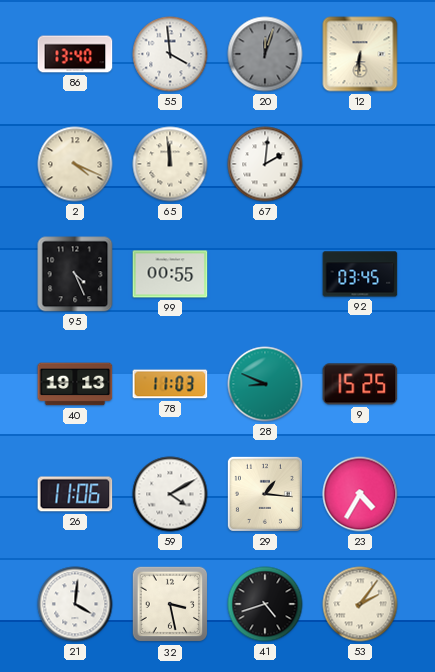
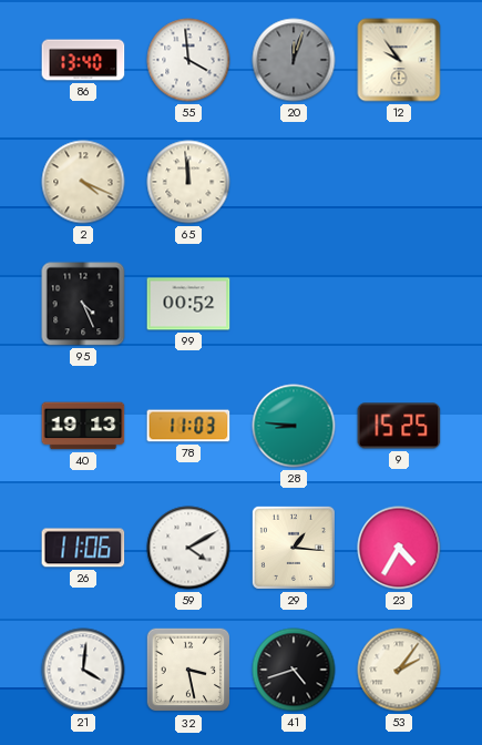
12: 6:31 -> 9:54 (399, 60)
67: 2:01 -> none (265, 164)
99: 00:55 -> 00:52 (188, 304)
92: 03:45 -> none (360, 274)
28: 8:49 -> 8:46 (294, 426)
